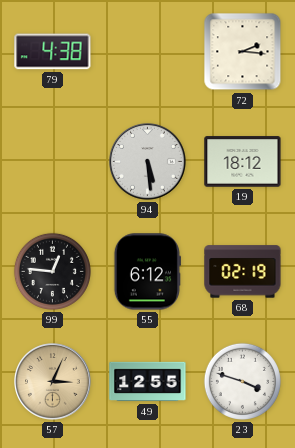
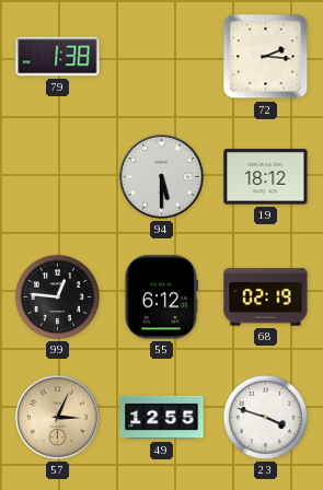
79: 4:38 -> 1:38 (58, 57)
94: 5:29 -> 5:30 (162, 177)
